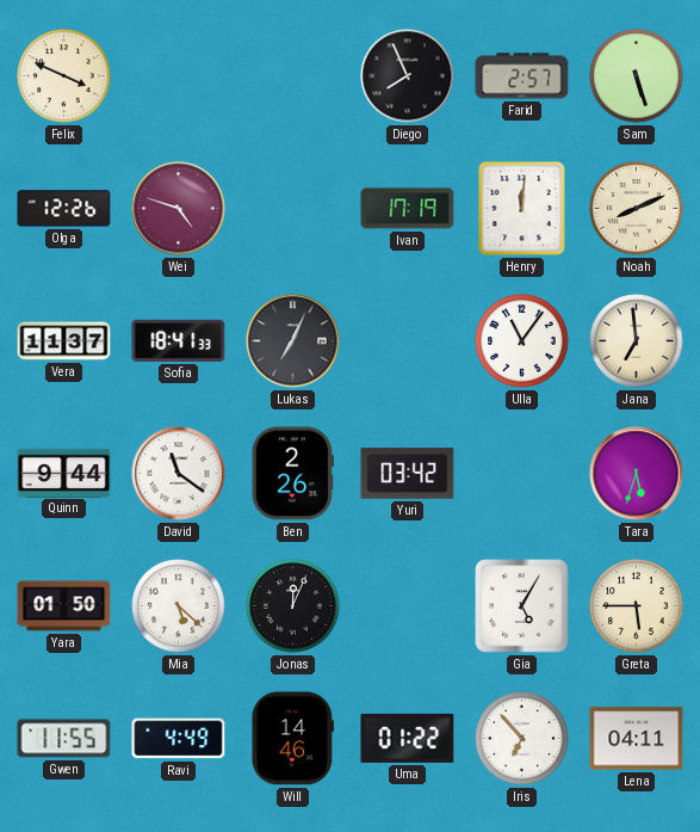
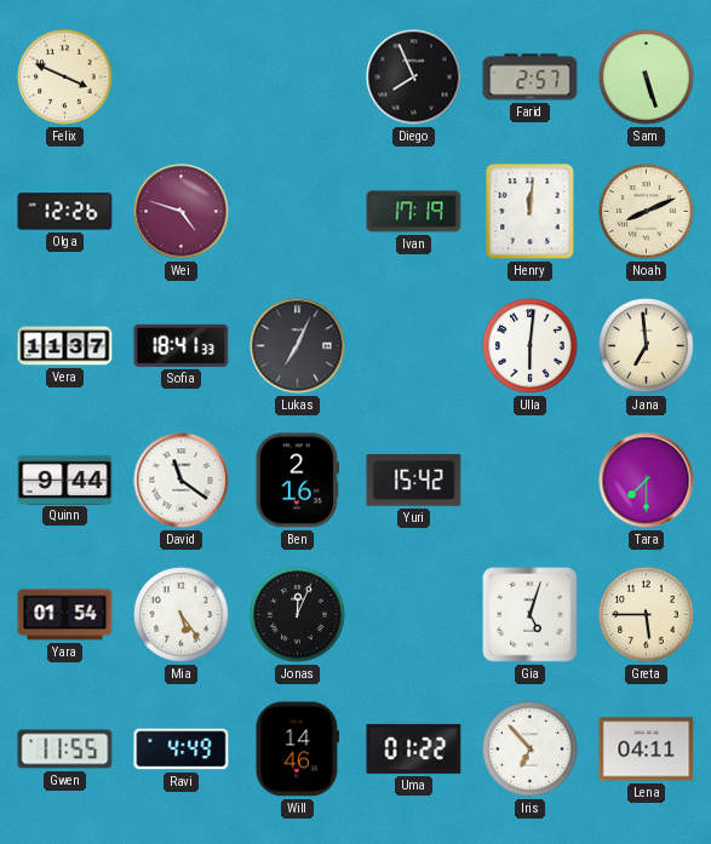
Ulla: 11:06 -> 6:01 (531, 346)
Ben: 2:26 -> 2:16 (297, 481)
Yuri: 03:42 -> 15:42 (414, 481)
Tara: 5:33 -> 7:30 (647, 481)
Yara: 01:50 -> 01:54 (65, 615)
Mia: 5:22 -> 5:24 (182, 615)
Gia: 5:05 -> 5:03 (531, 615)
